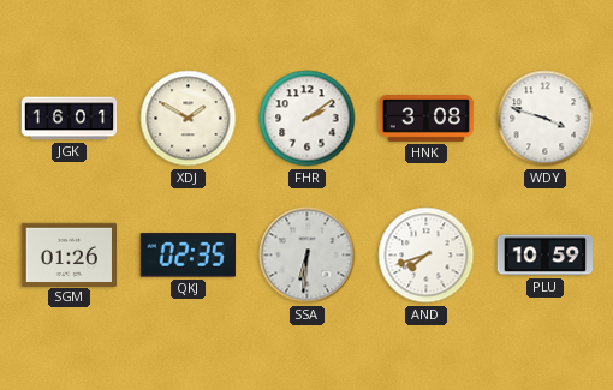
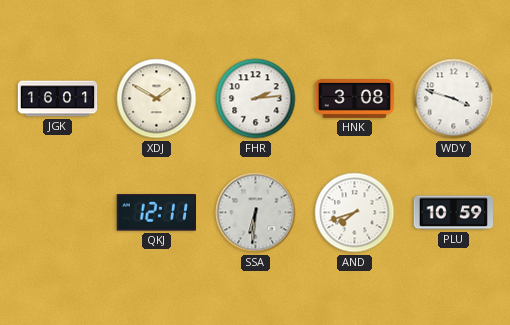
FHR: 2:09 -> 2:14 (256, 99)
SGM: 01:26 -> none (70, 254)
QKJ: 02:35 -> 12:11 (156, 213)
